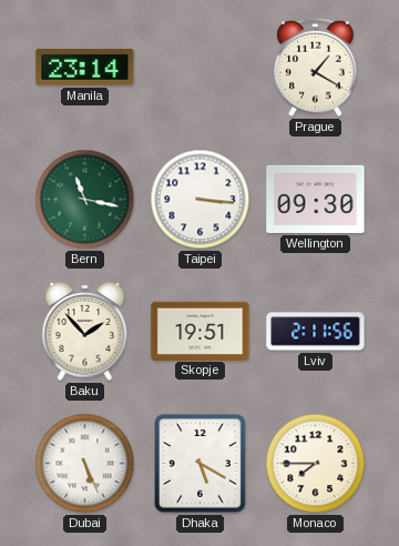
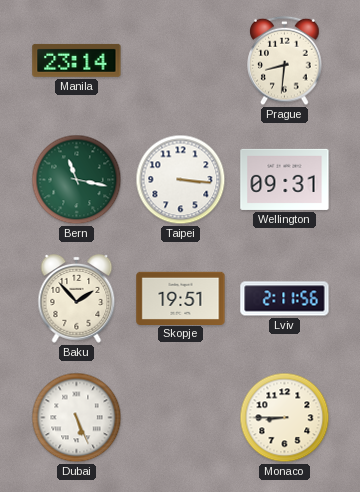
Prague: 1:20 -> 8:31 (285, 61)
Wellington: 09:30 -> 09:31 (285, 179)
Dhaka: 5:20 -> none (201, 464)
Monaco: 7:45 -> 8:45 (285, 418)
